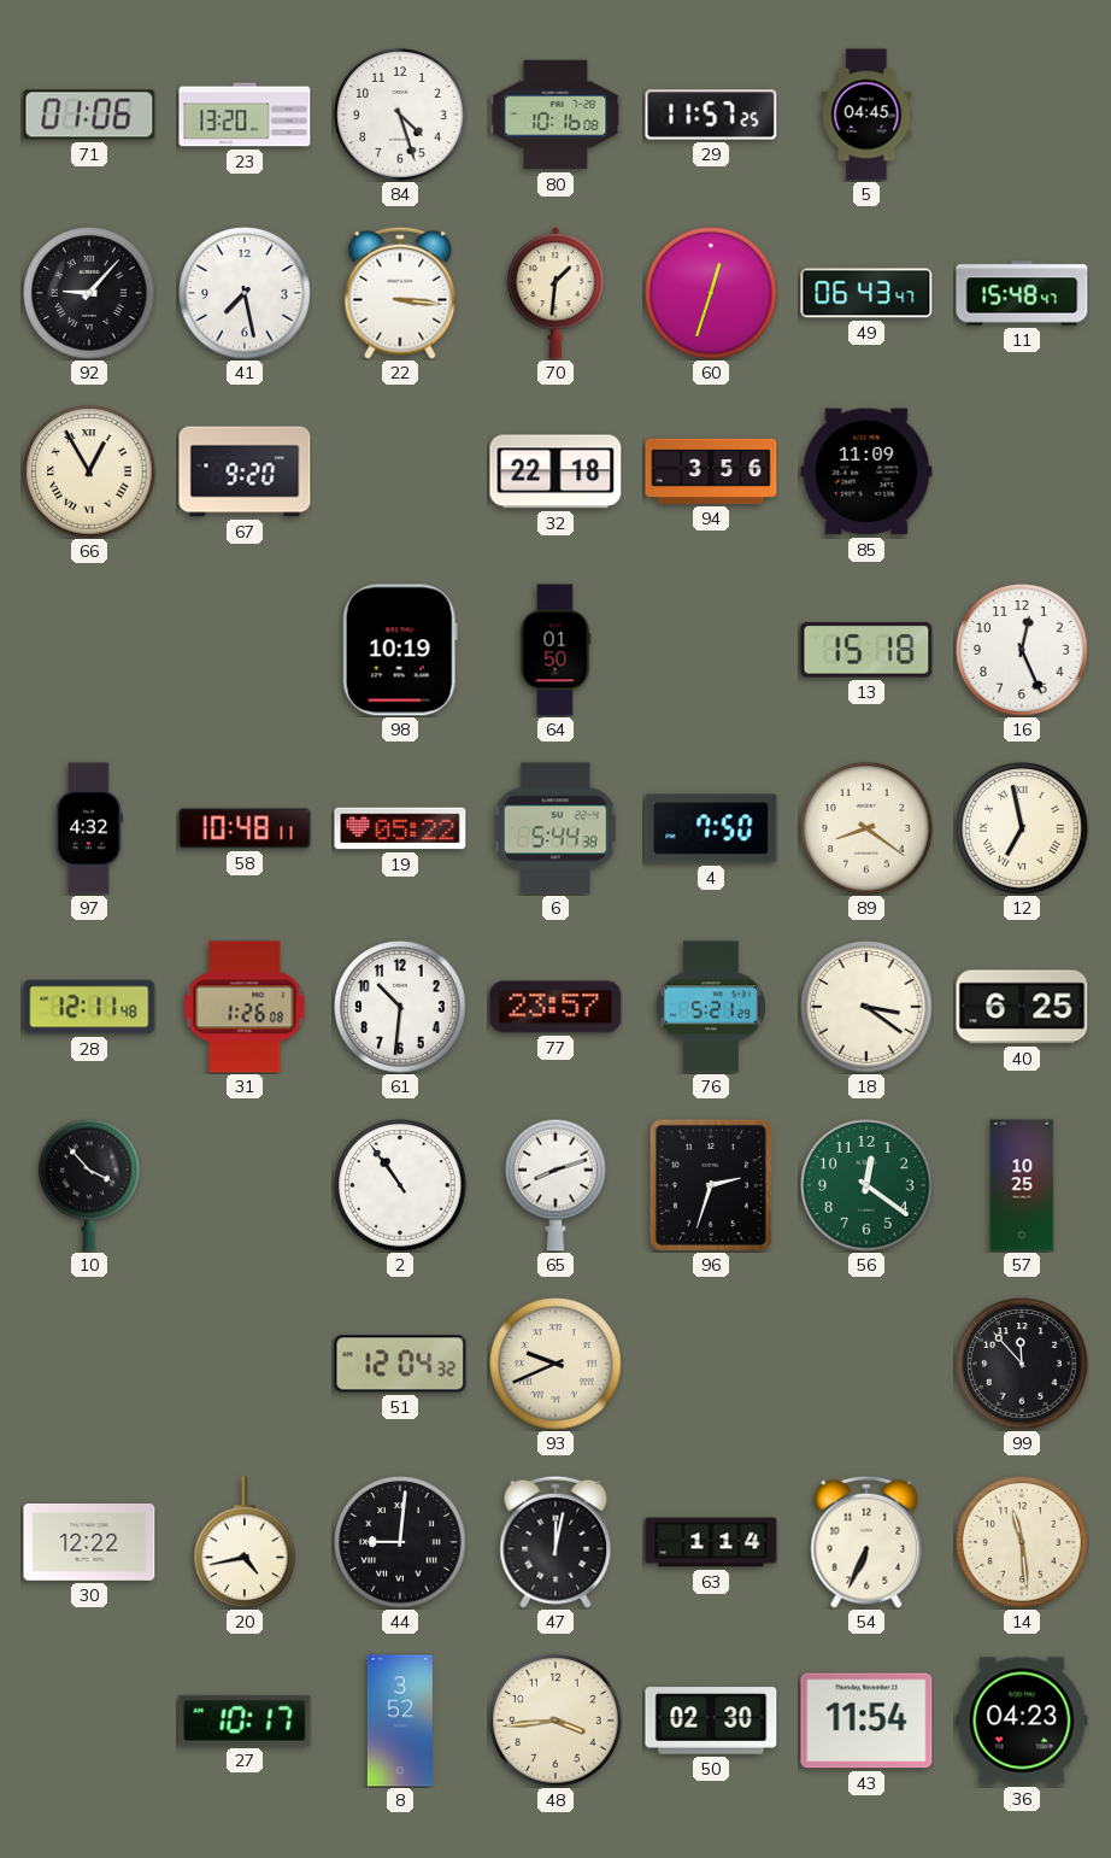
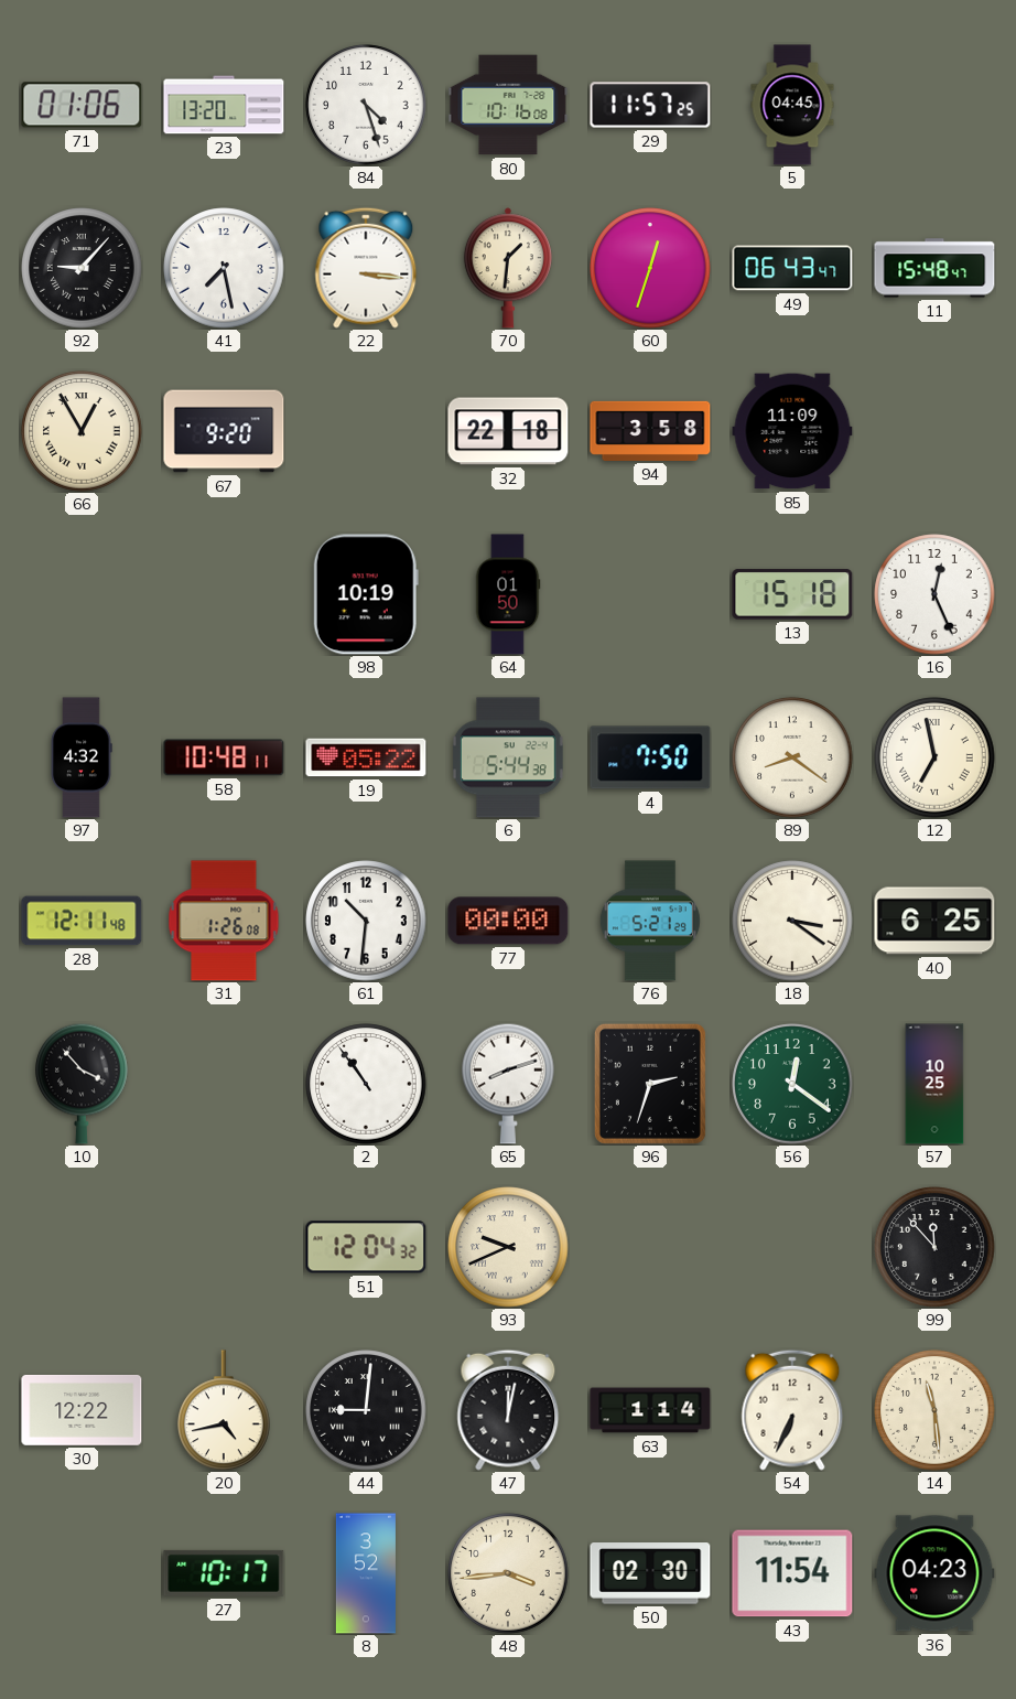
94: 3:56 -> 3:58 (650, 431)
77: 23:57 -> 00:00 (508, 921)
